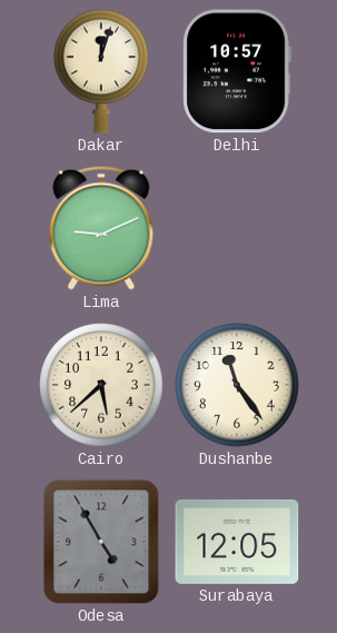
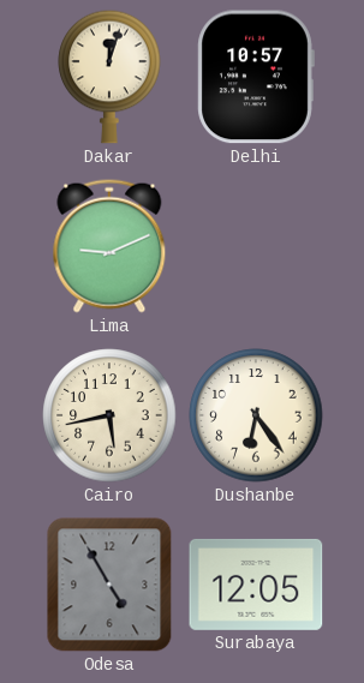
Cairo: 5:38 -> 5:43 (109, 415)
Dushanbe: 11:24 -> 6:24 (256, 415)
